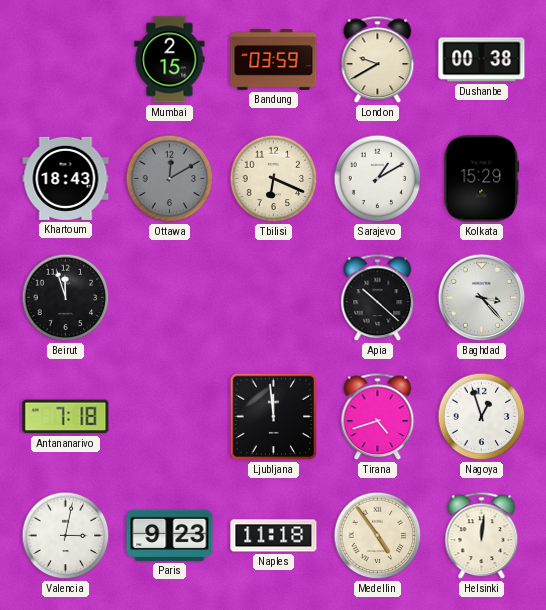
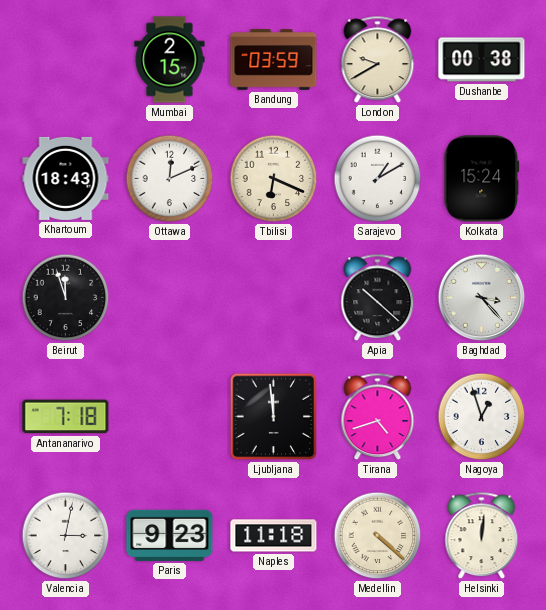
Ottawa: 12:10 -> 12:11 (170, 179)
Ottawa dial: grey -> white (170, 179)
Kolkata: 15:29 -> 15:24 (482, 179)
Medellin: 4:54 -> 4:22 (378, 536)
